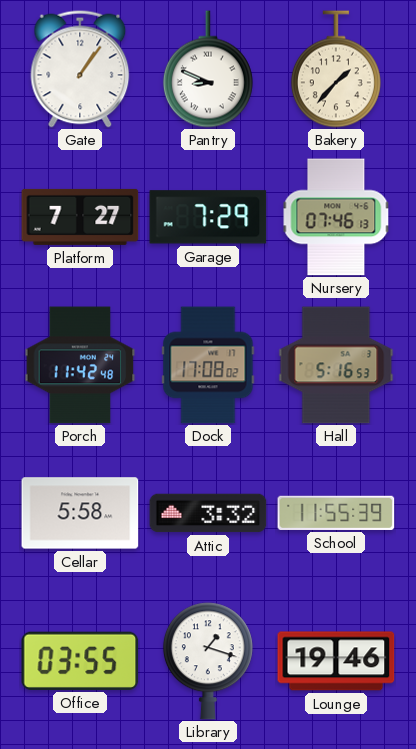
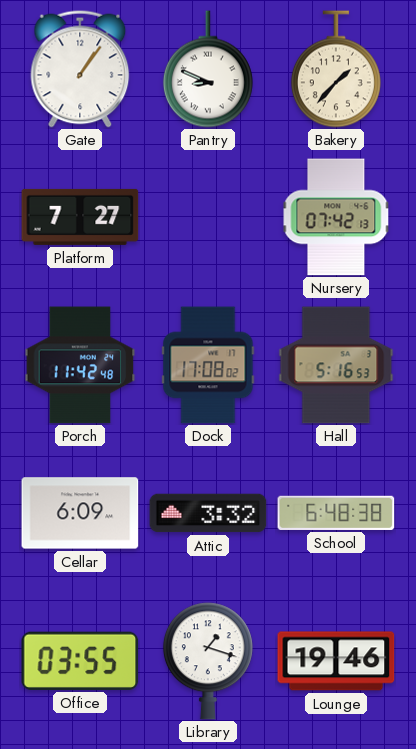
Garage: 7:29 -> none (208, 217)
Nursery: 07:46 -> 07:42 (336, 217)
Cellar: 5:58 -> 6:09 (80, 513)
School: 11:55 -> 6:48 (336, 513)
